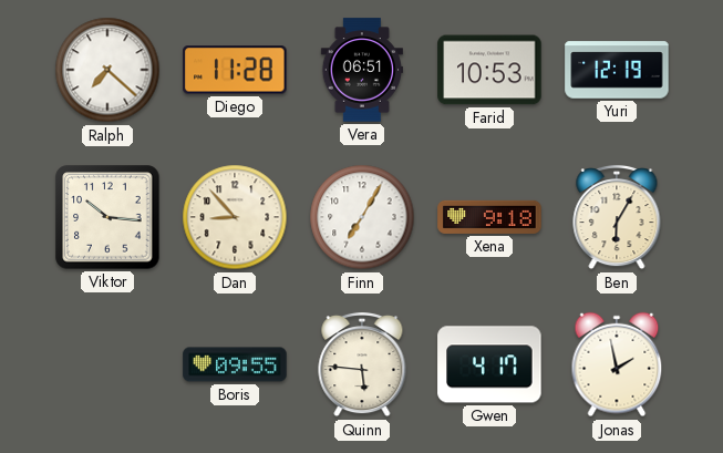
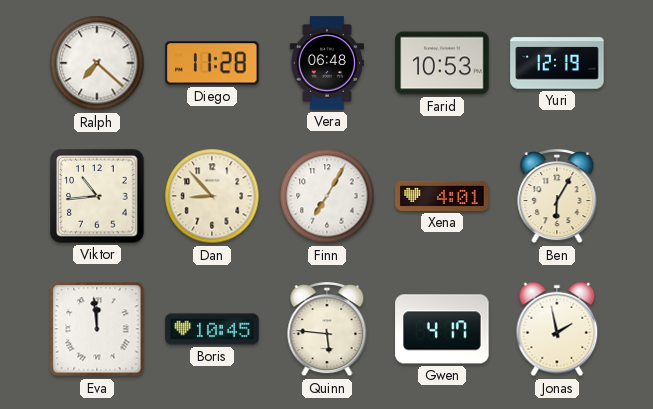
Vera: 06:51 -> 06:48 (327, 63)
Viktor: 10:16 -> 10:44 (97, 196)
Xena: 9:18 -> 4:01 (442, 196)
Eva: none -> 11:59 (97, 329)
Boris: 09:55 -> 10:45 (212, 329)
